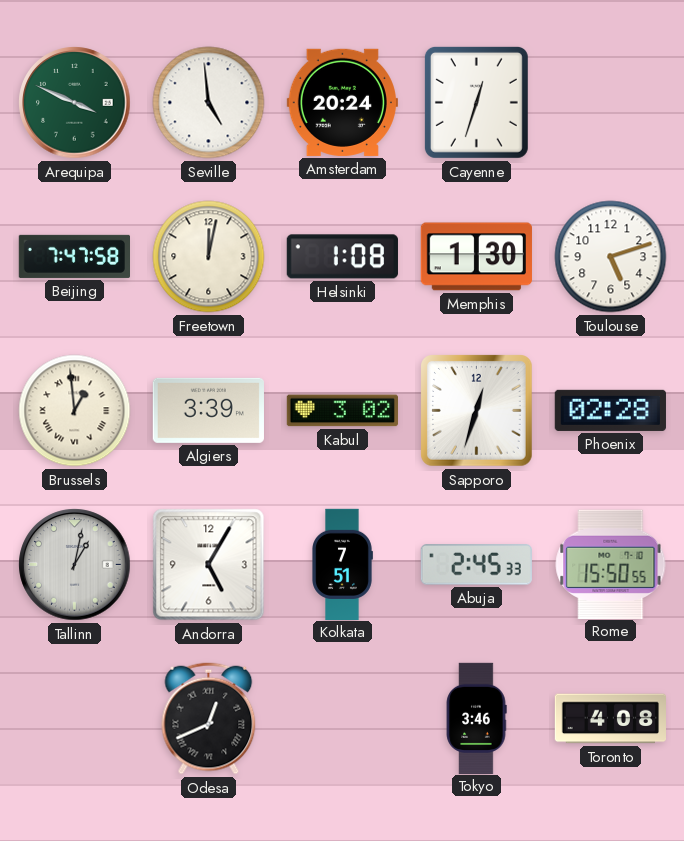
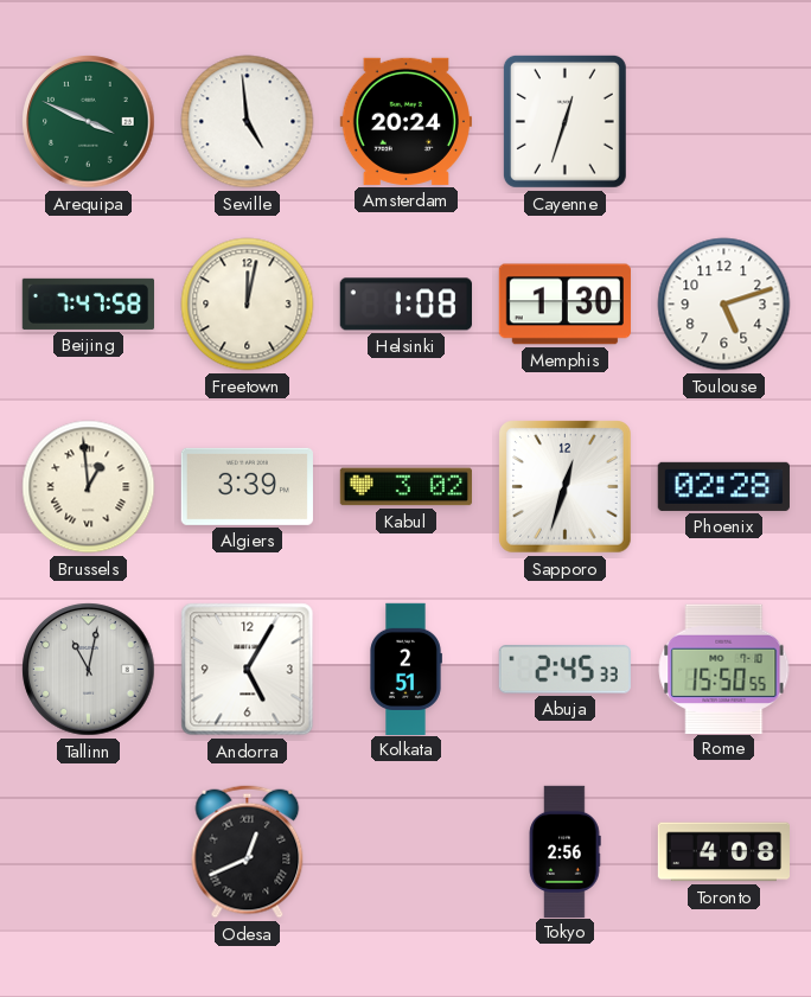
Tallinn: 1:02 -> 11:02 (89, 670)
Kolkata: 7:51 -> 2:51 (405, 669)
Tokyo: 3:46 -> 2:56 (564, 851)
